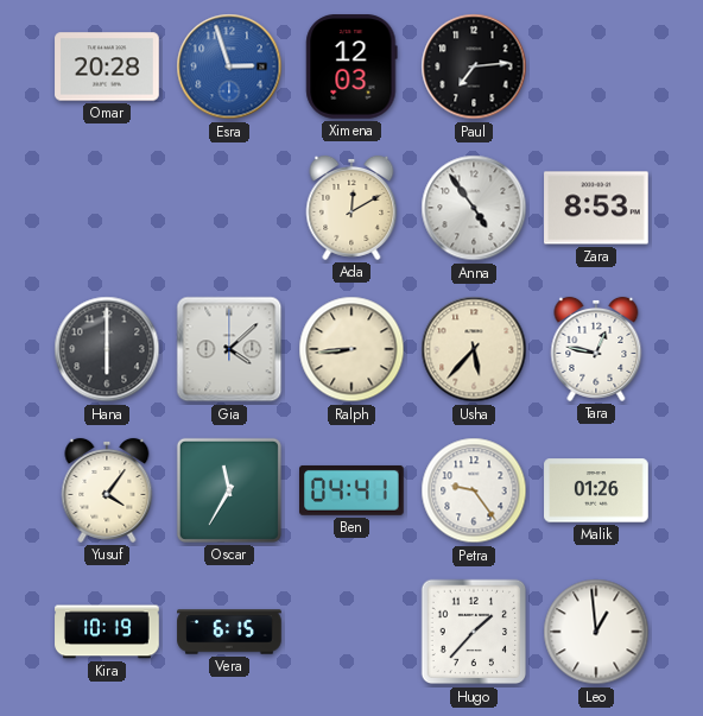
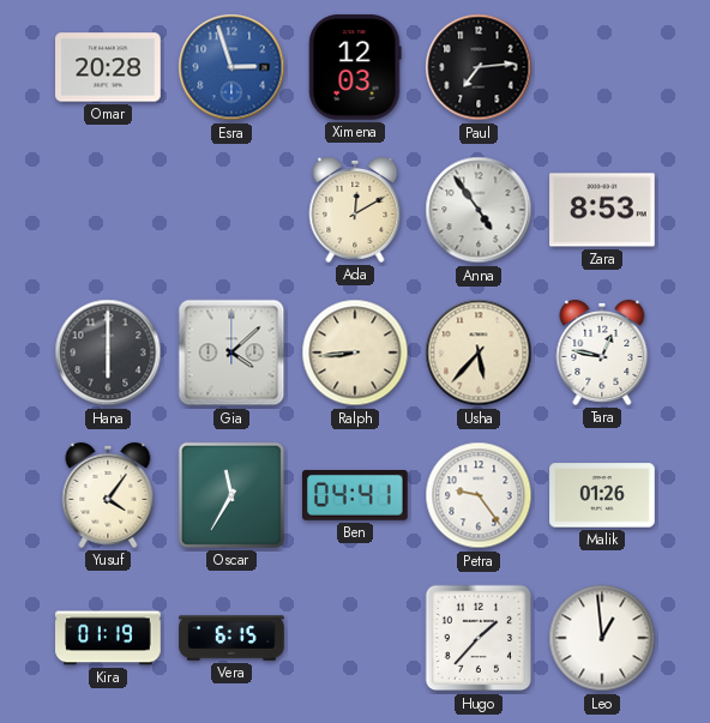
Kira: 10:19 -> 01:19 (108, 638)
